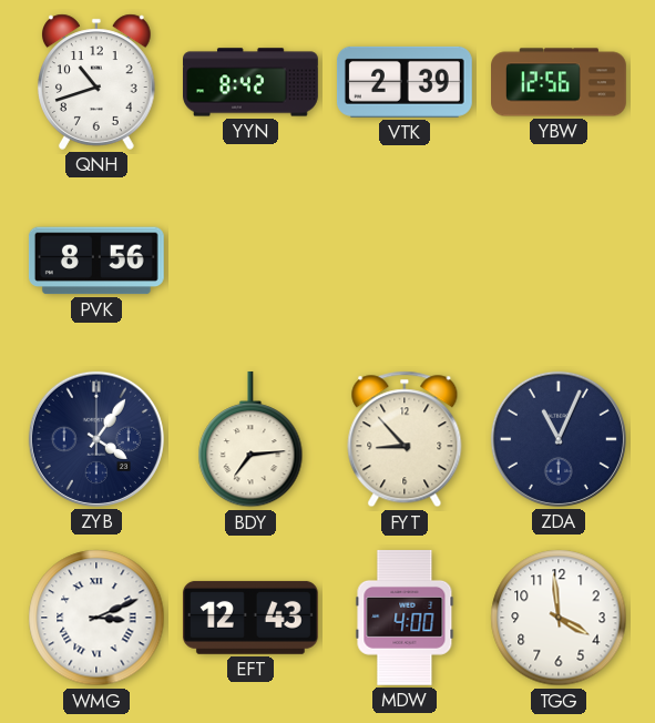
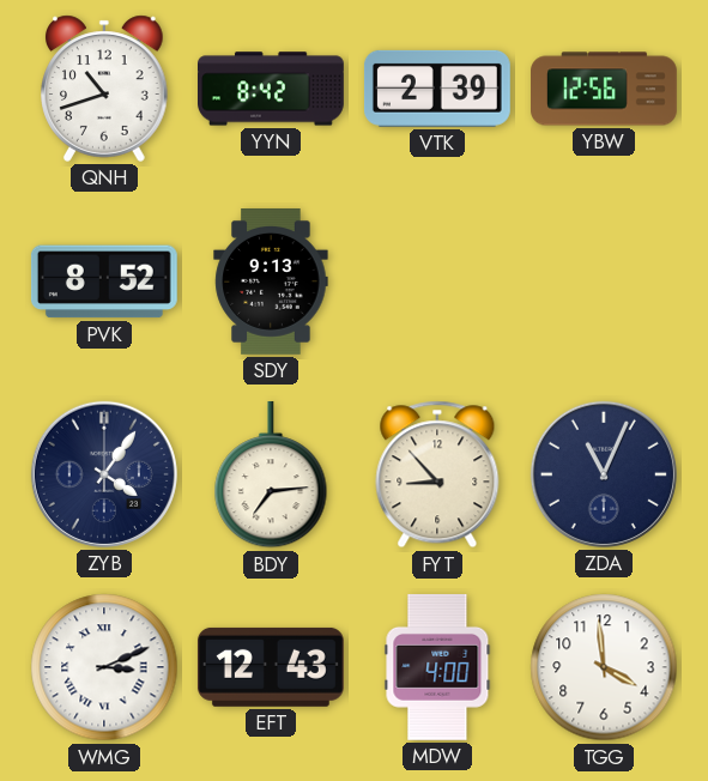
PVK: 8:56 -> 8:52 (104, 281)
SDY: none -> 9:13 (271, 283)
